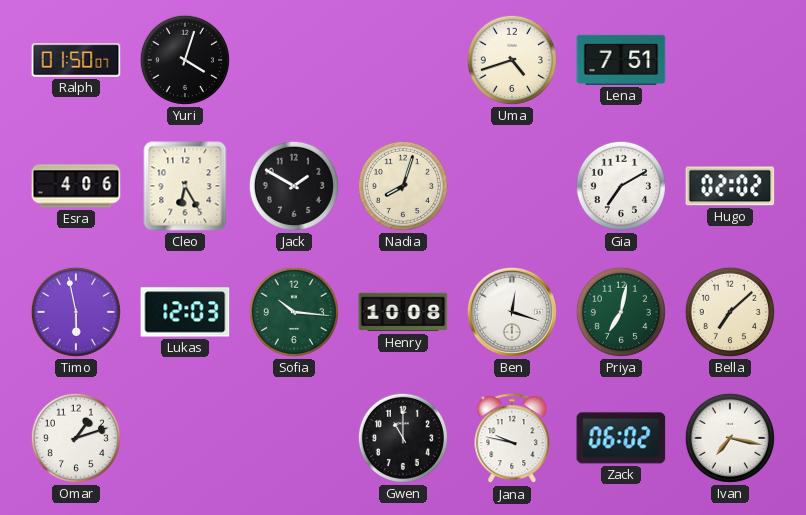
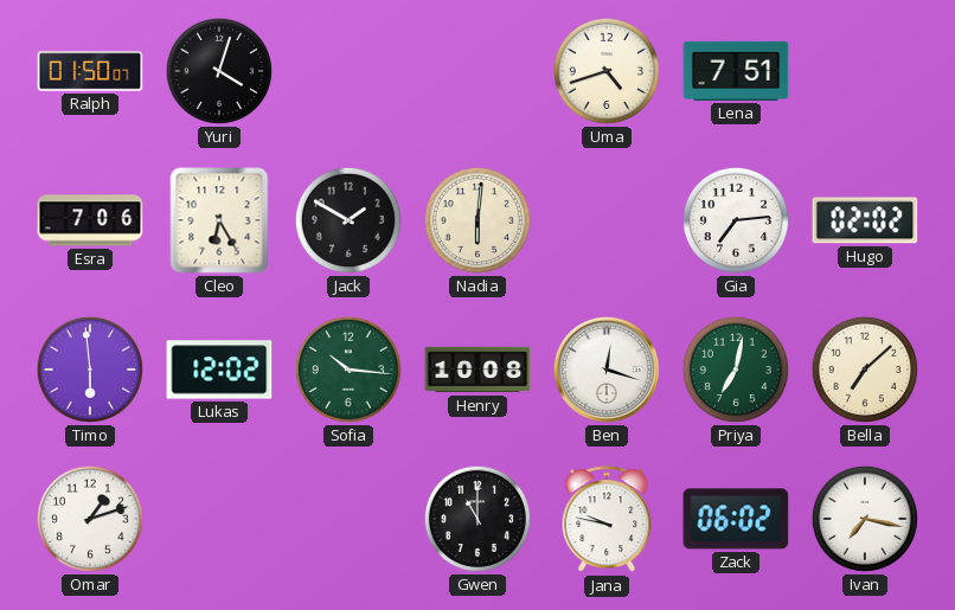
Esra: 4:06 -> 7:06 (90, 220)
Nadia: 8:03 -> 6:01 (477, 220)
Gia: 7:10 -> 7:14 (736, 220)
Timo: 5:58 -> 5:59 (90, 370)
Lukas: 12:03 -> 12:02 (219, 370)
